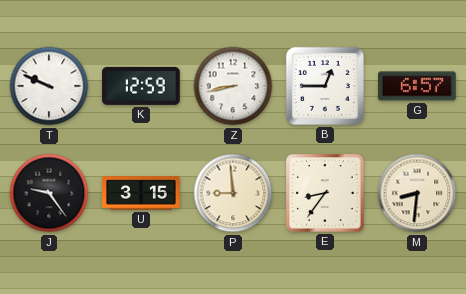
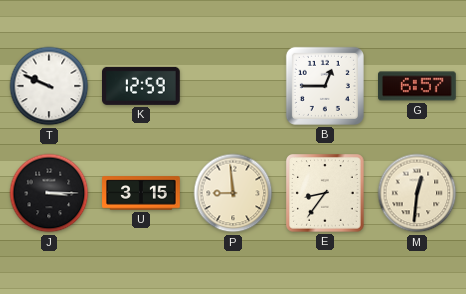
Z: 8:43 -> none (233, 86)
J: 9:24 -> 3:15 (49, 193)
M: 8:31 -> 12:31 (417, 193)
